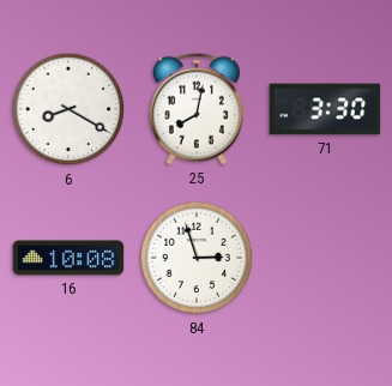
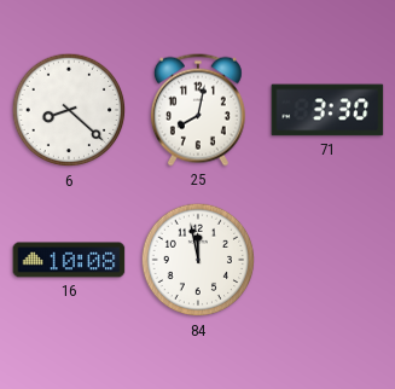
6: 8:20 -> 8:22 (69, 110)
84: 2:57 -> 11:58 (198, 260)
